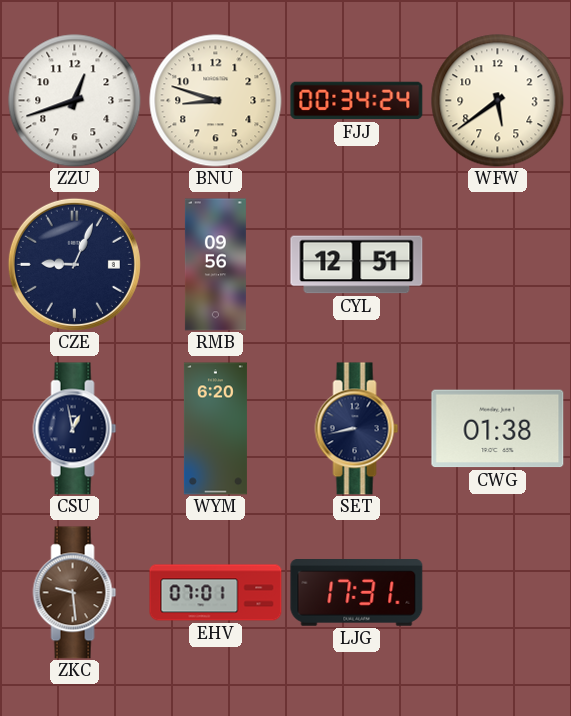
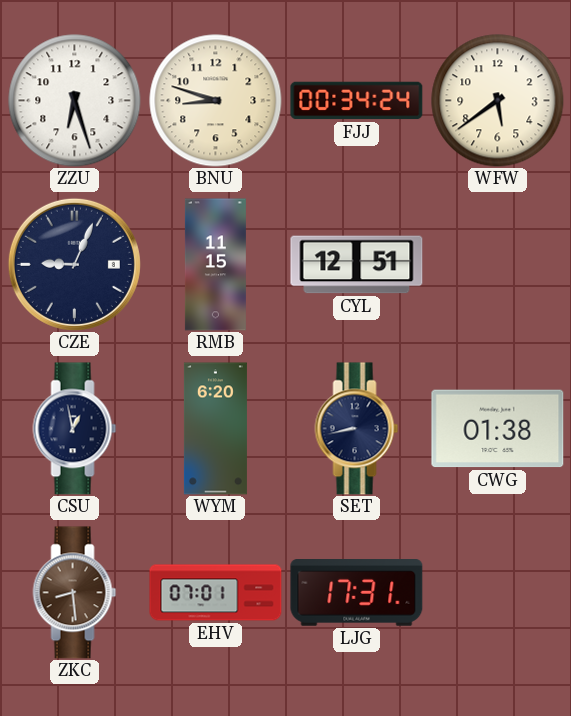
ZZU: 12:42 -> 6:27 (75, 101)
RMB: 09:56 -> 11:15 (215, 265)
ZKC: 9:29 -> 8:29 (75, 593)
